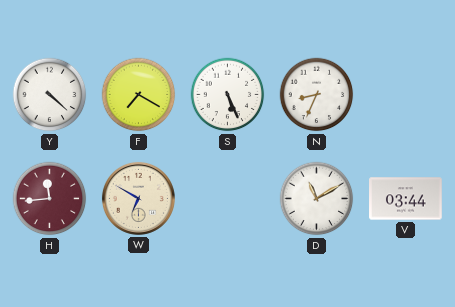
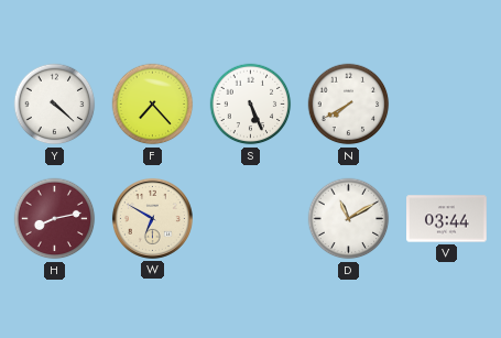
F: 7:20 -> 7:23 (153, 105)
N: 8:34 -> 7:40 (349, 105)
H: 11:44 -> 8:13 (55, 219)
